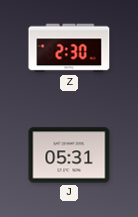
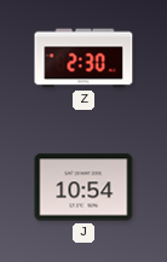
J: 05:31 -> 10:54 (83, 187)
